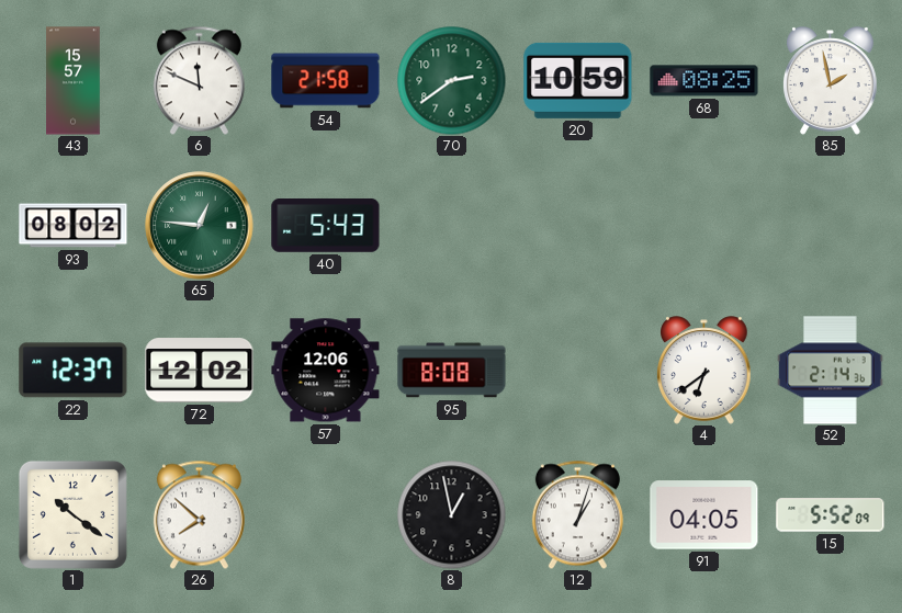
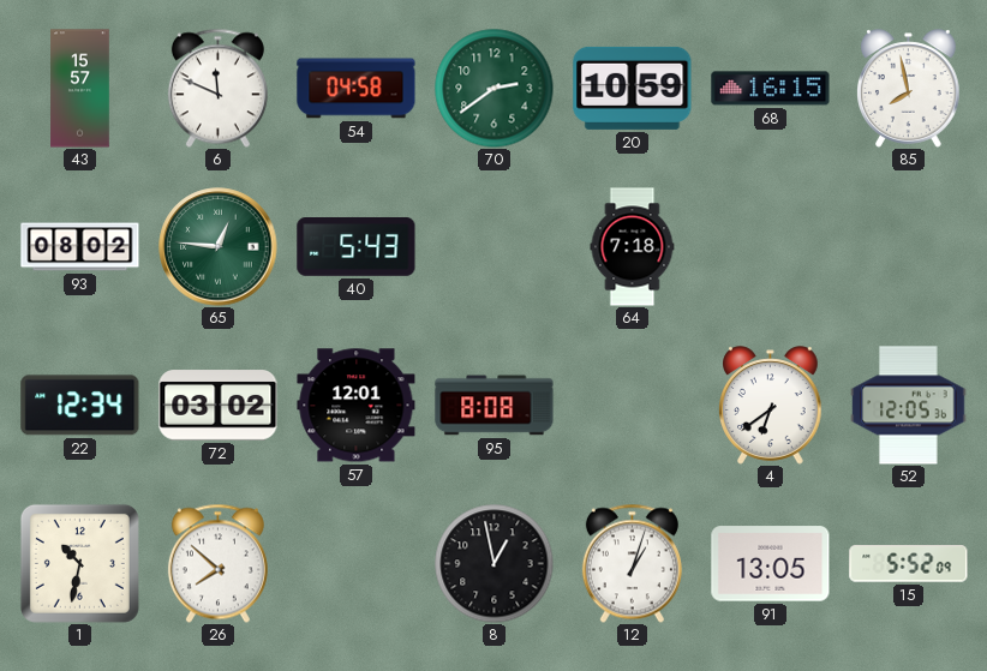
54: 21:58 -> 04:58 (357, 89)
68: 08:25 -> 16:15 (771, 89)
85: 1:58 -> 7:58 (909, 89)
64: none -> 7:18 (633, 247)
22: 12:37 -> 12:34 (80, 406)
72: 12:02 -> 03:02 (219, 406)
57: 12:06 -> 12:01 (357, 406)
52: 2:14 -> 12:05 (909, 406)
1: 10:21 -> 10:32 (79, 563)
91: 04:05 -> 13:05 (771, 564)
